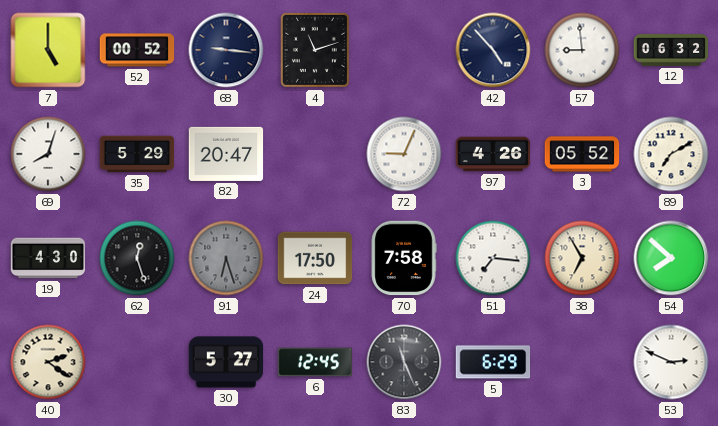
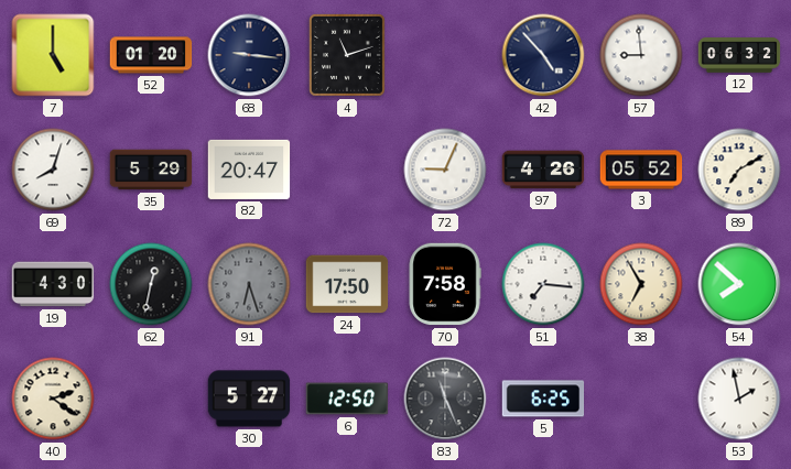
52: 00:52 -> 01:20 (151, 55)
62: 12:27 -> 12:32 (151, 284)
6: 12:45 -> 12:50 (347, 399)
5: 6:29 -> 6:25 (543, 399)
53: 2:49 -> 1:58 (739, 399)
